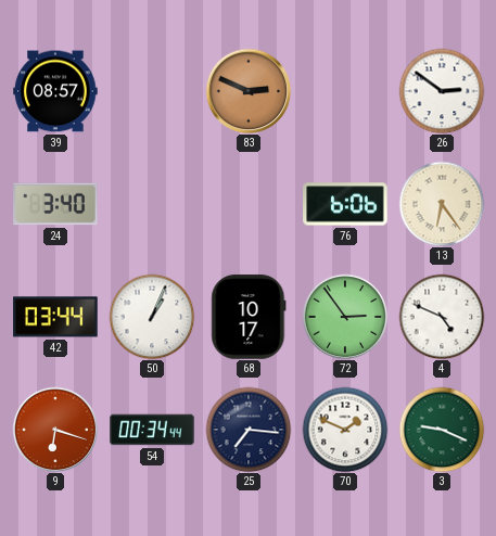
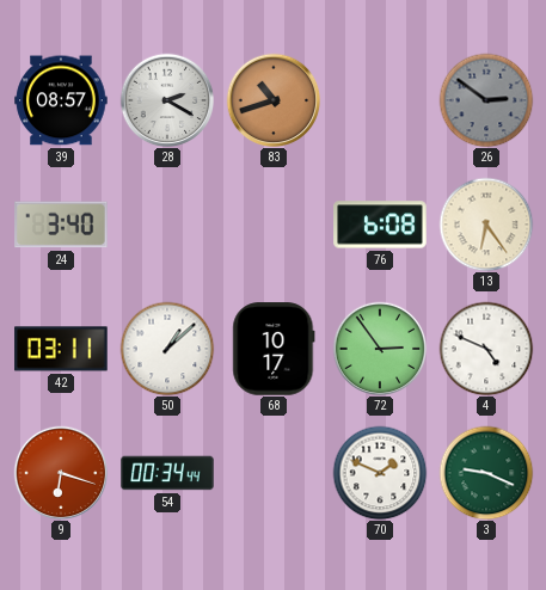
28: none -> 2:20 (167, 100)
83: 2:49 -> 10:42 (274, 100)
26 dial: white -> grey (486, 100)
76: 6:06 -> 6:08 (380, 225)
42: 03:44 -> 03:11 (61, 349)
50: 1:04 -> 1:08 (167, 349)
25: 7:16 -> none (249, 430)
